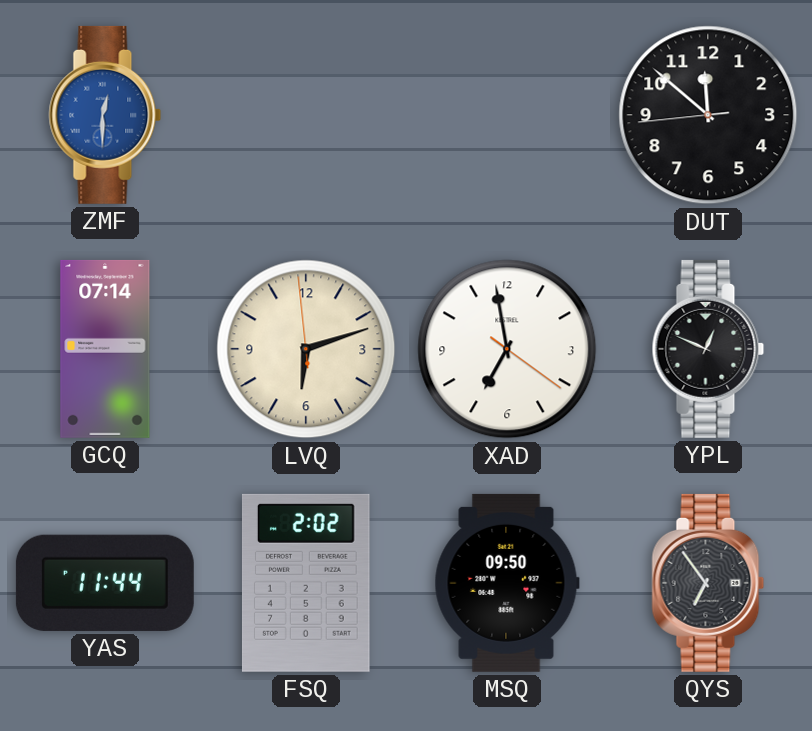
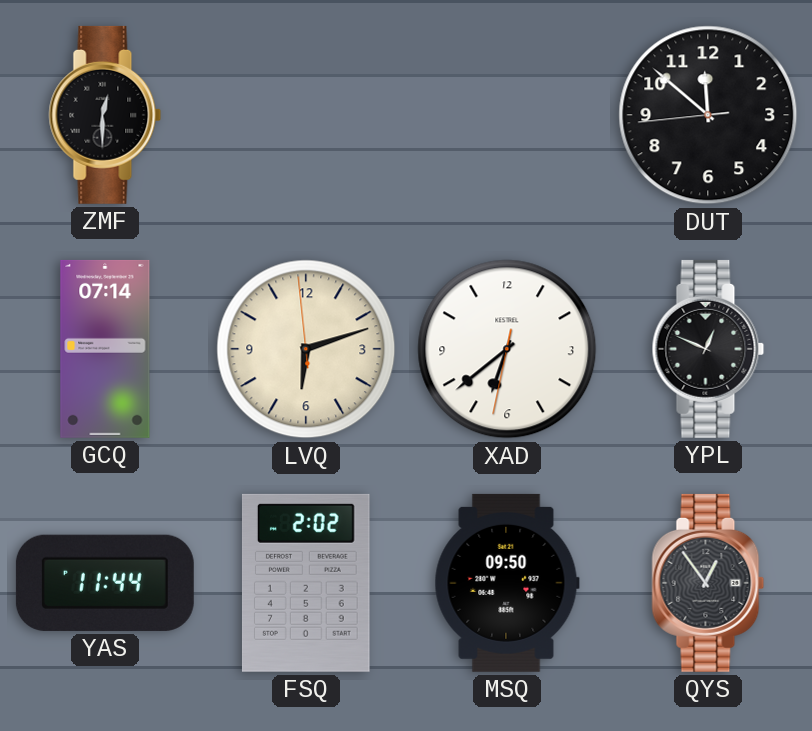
ZMF dial: blue -> black (105, 115)
XAD: 6:58 -> 6:38 (507, 349)
QYS: 6:54 -> 12:54 (708, 583)
